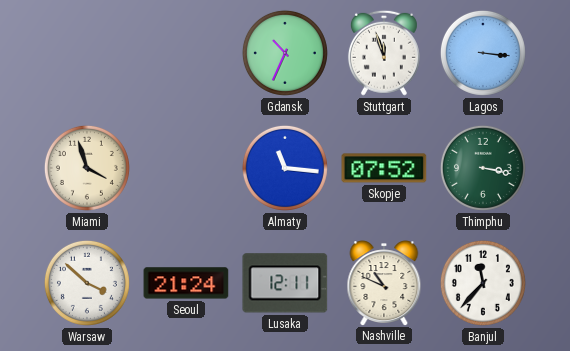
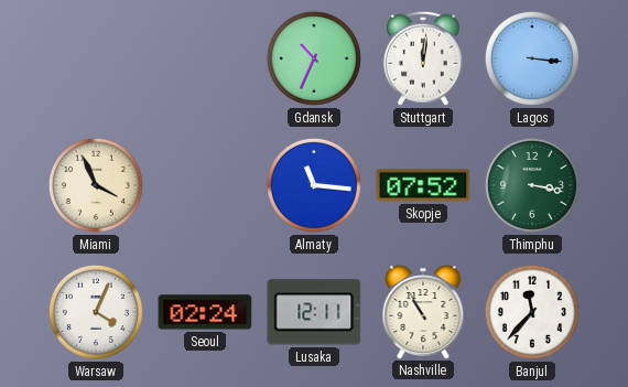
Stuttgart: 11:57 -> 12:01 (423, 58)
Miami: 3:57 -> 3:56 (96, 185)
Warsaw: 3:52 -> 4:04 (96, 312)
Seoul: 21:24 -> 02:24 (205, 312)
Nashville: 10:49 -> 10:55 (423, 312)
